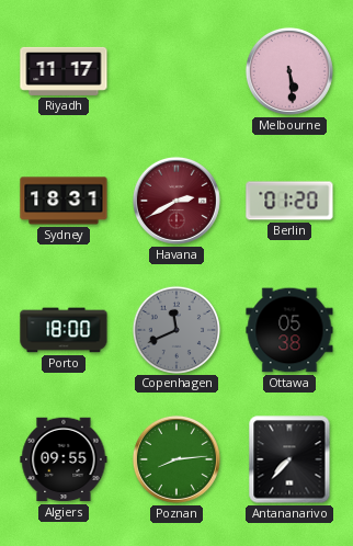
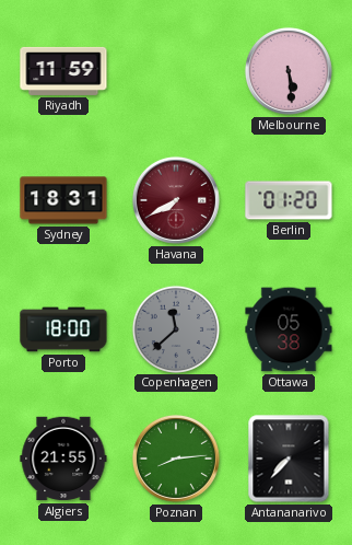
Riyadh: 11:17 -> 11:59 (63, 71)
Havana: 2:40 -> 7:40 (176, 200)
Copenhagen: 11:41 -> 11:38 (175, 328)
Algiers: 09:55 -> 21:55 (63, 459)
